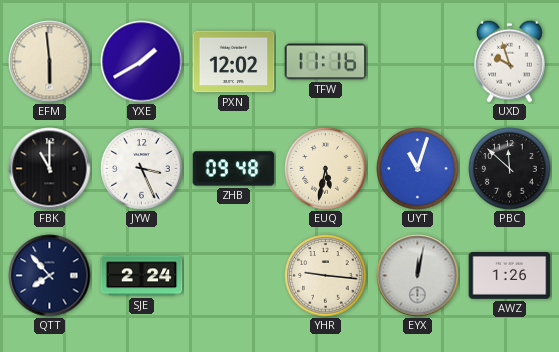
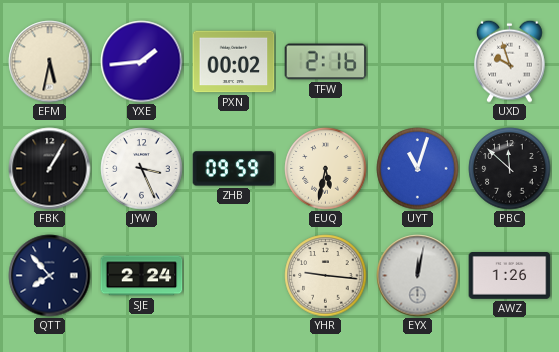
EFM: 5:59 -> 5:32 (50, 62)
YXE: 1:40 -> 1:44 (142, 62)
PXN: 12:02 -> 00:02 (234, 62)
TFW: 11:16 -> 2:16 (326, 62)
FBK: 11:00 -> 1:05 (50, 169)
ZHB: 09:48 -> 09:59 (234, 169)
